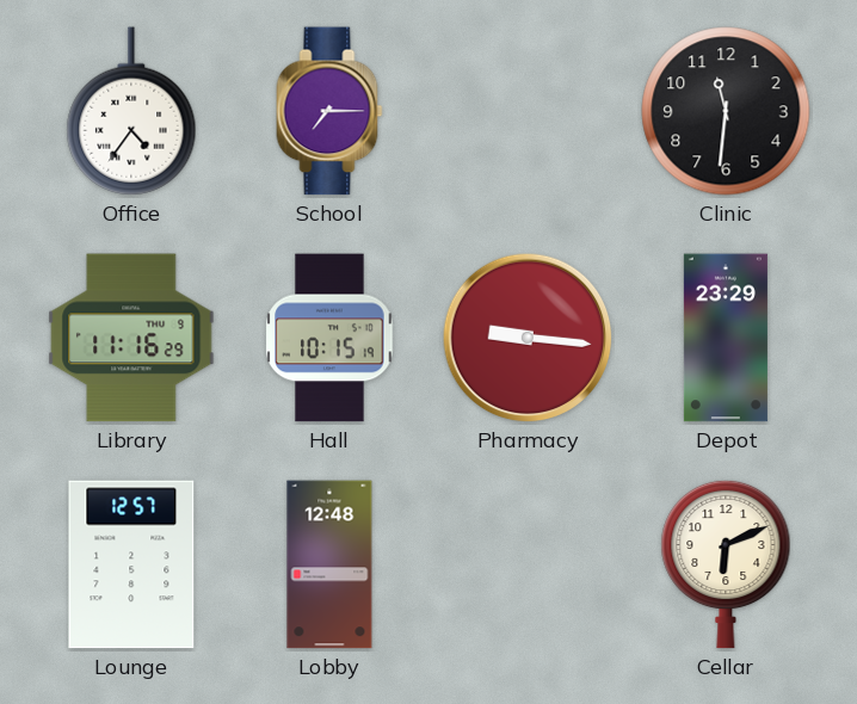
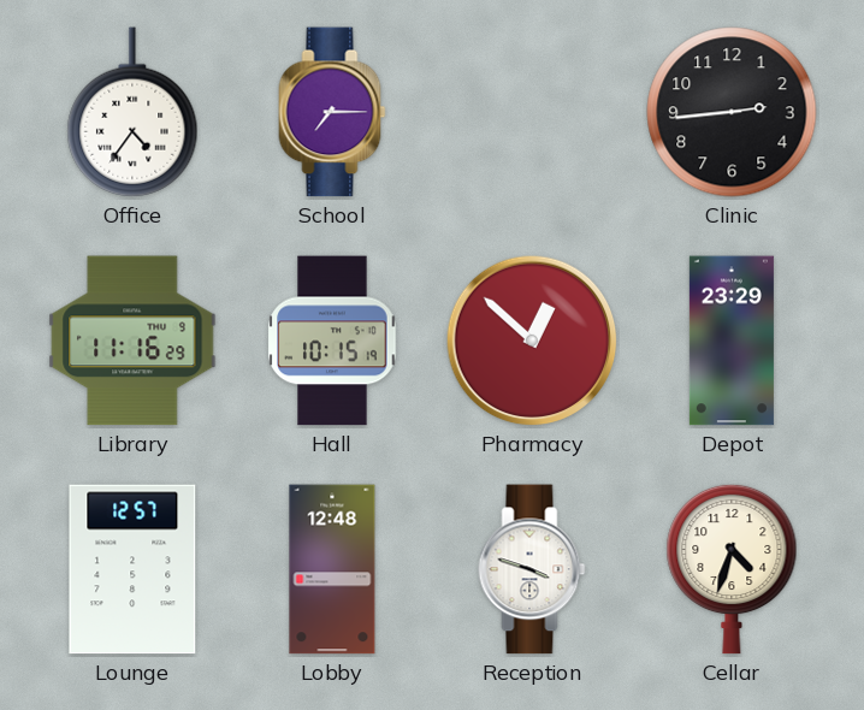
Clinic: 11:31 -> 2:44 (732, 112)
Pharmacy: 9:16 -> 12:52 (532, 341)
Reception: none -> 3:48 (532, 569)
Cellar: 6:11 -> 4:33 (732, 569)
